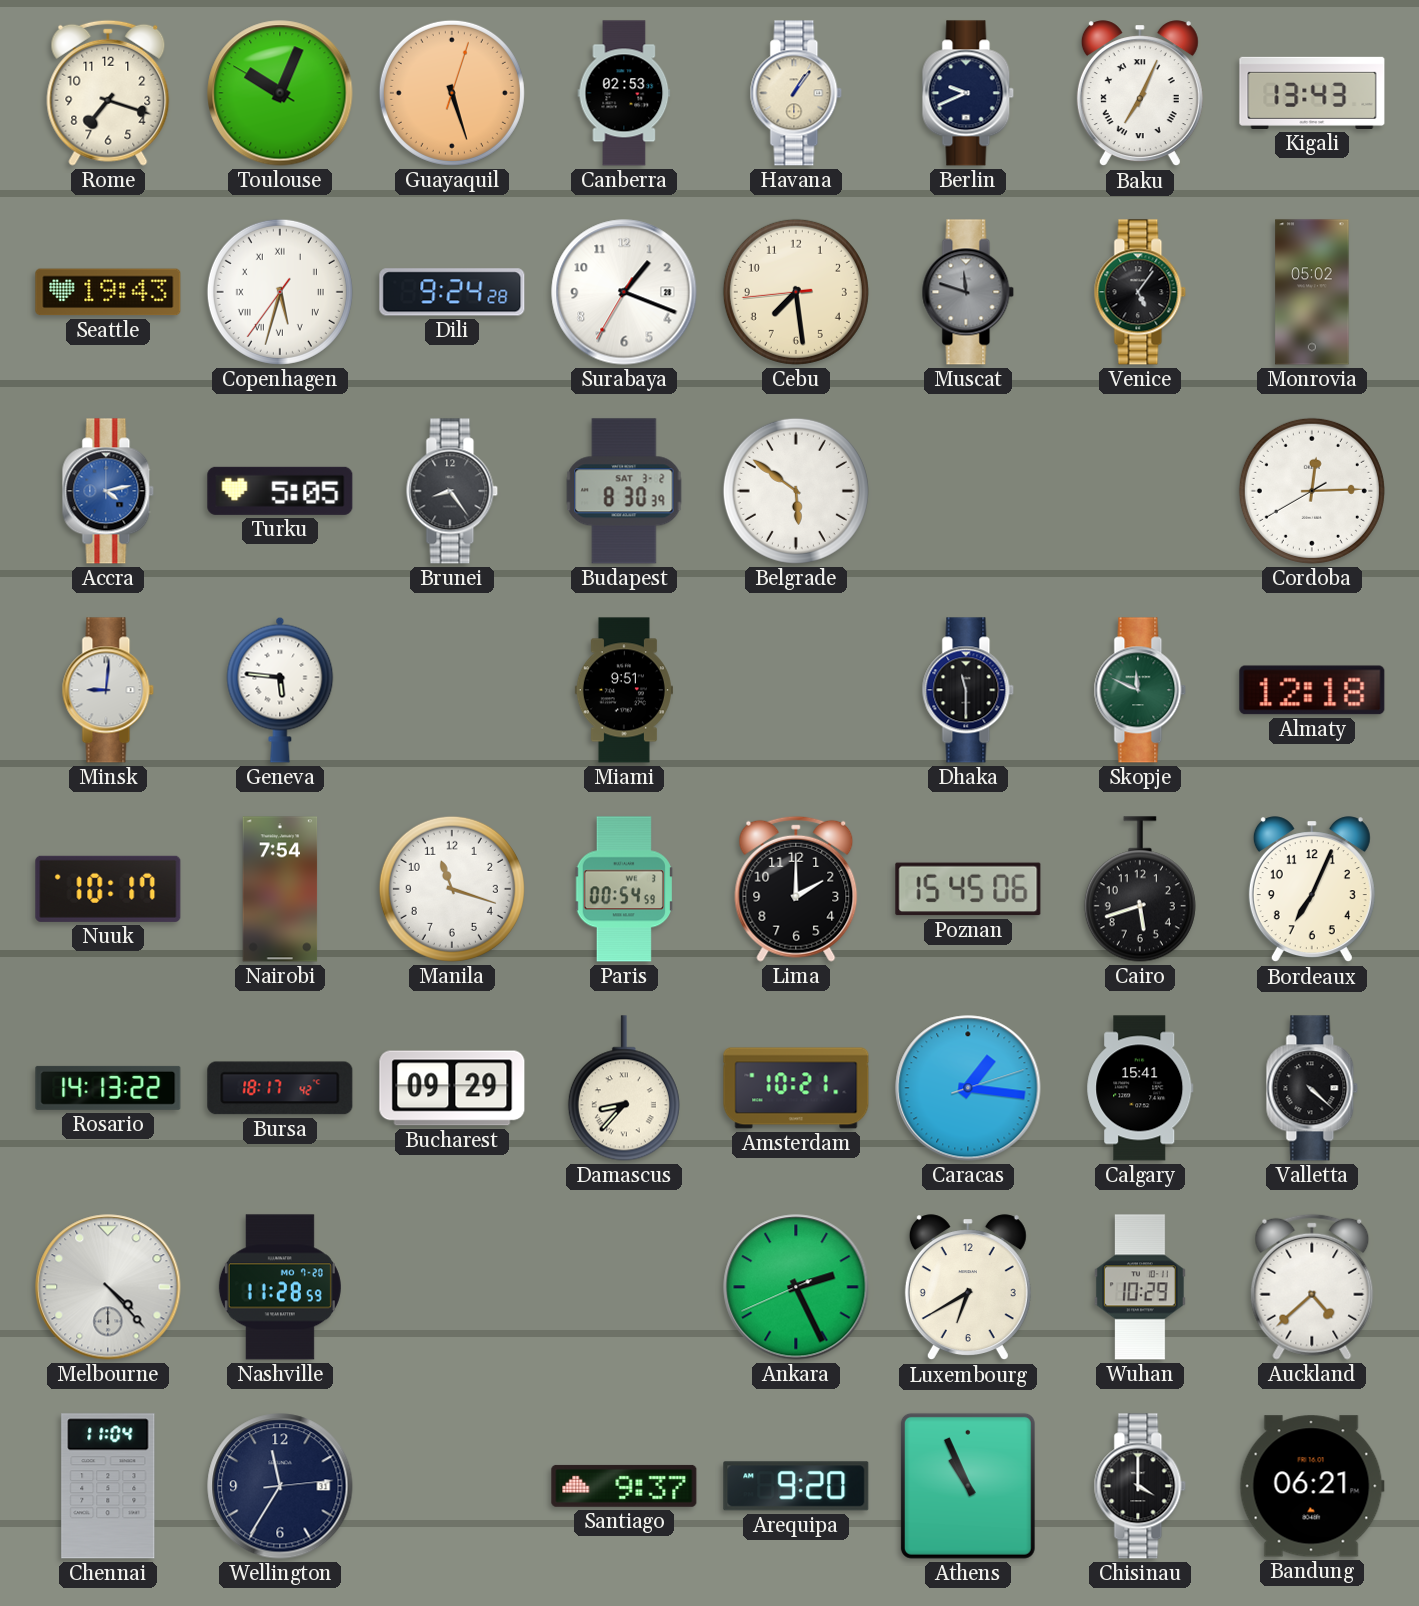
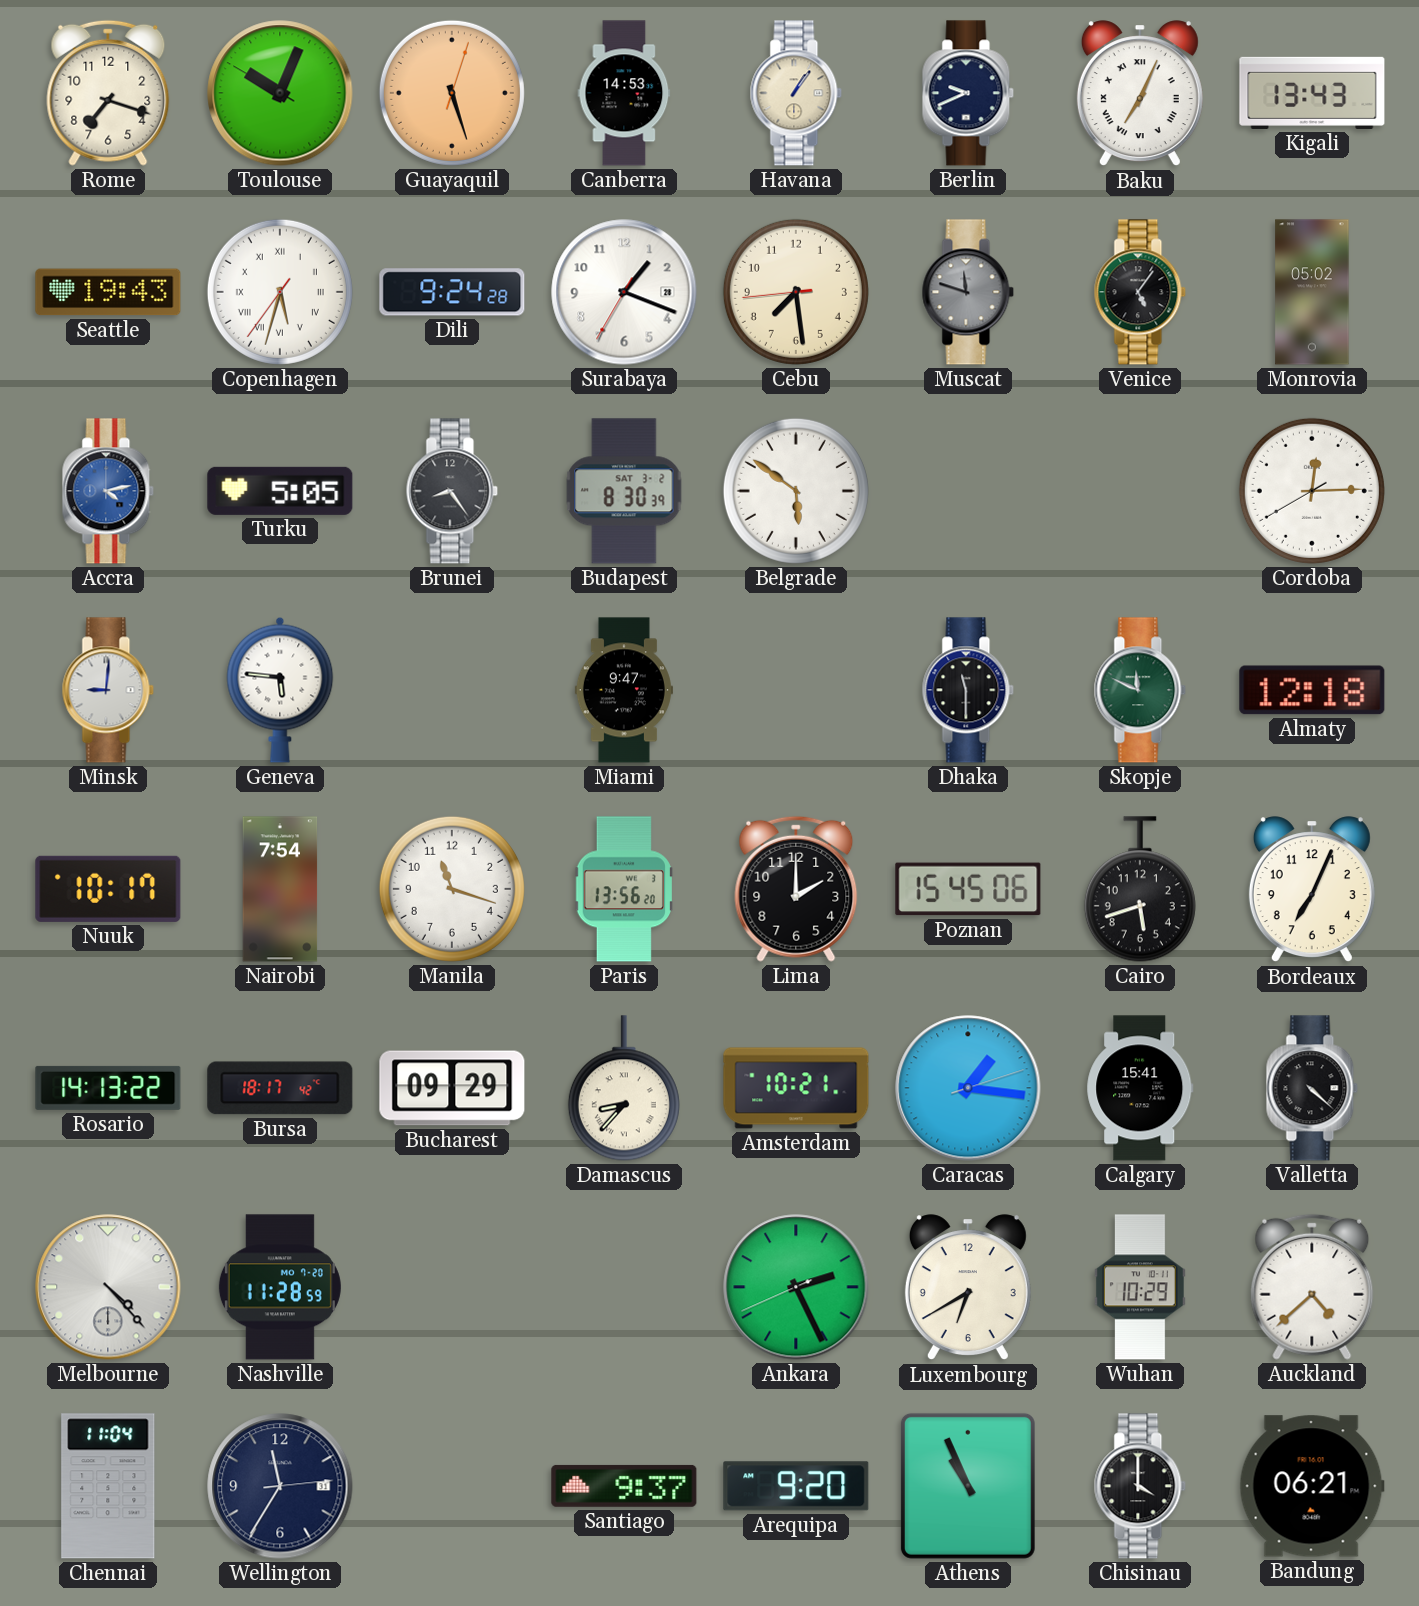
Canberra: 02:53 -> 14:53 (624, 93)
Miami: 9:51 -> 9:47 (624, 690)
Paris: 00:54 -> 13:56 (624, 889)
